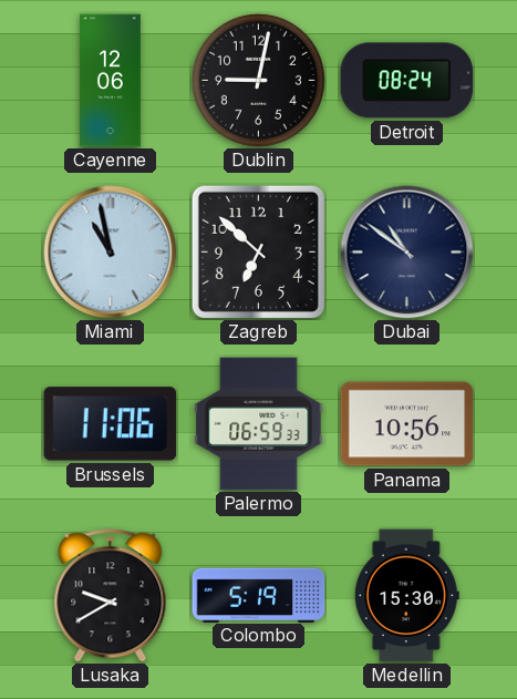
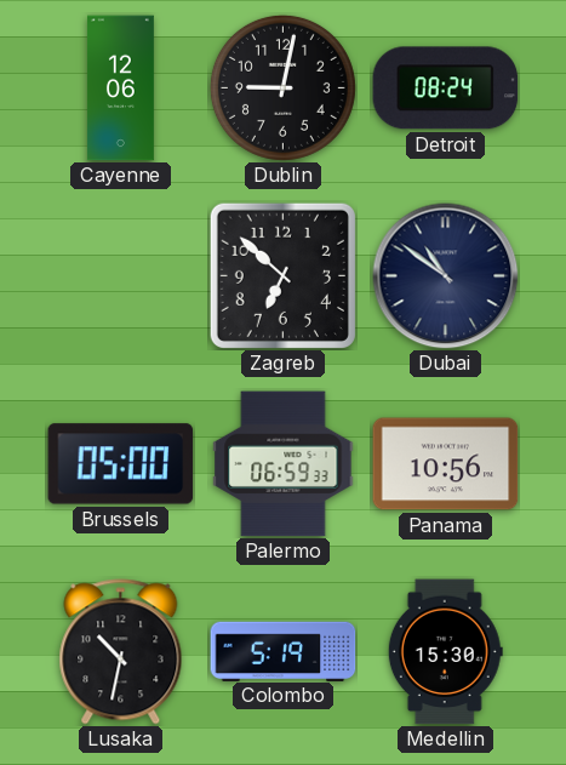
Miami: 10:58 -> none (111, 253)
Brussels: 11:06 -> 05:00 (121, 464)
Lusaka: 9:40 -> 10:32 (121, 652)
